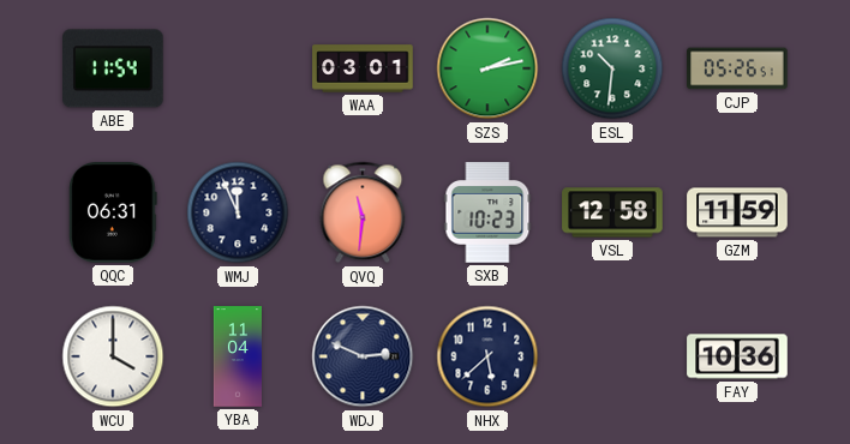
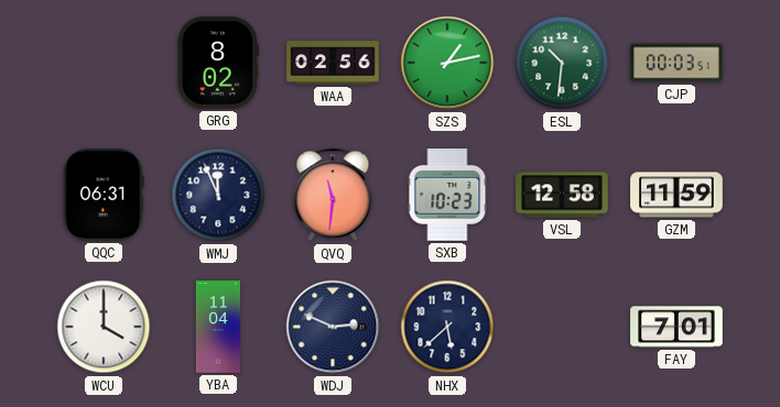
ABE: 11:54 -> none (114, 68)
GRG: none -> 8:02 (218, 63)
WAA: 03:01 -> 02:56 (333, 63)
SZS: 2:13 -> 1:13 (447, 63)
CJP: 05:26 -> 00:03 (676, 63)
FAY: 10:36 -> 7:01 (676, 327)
